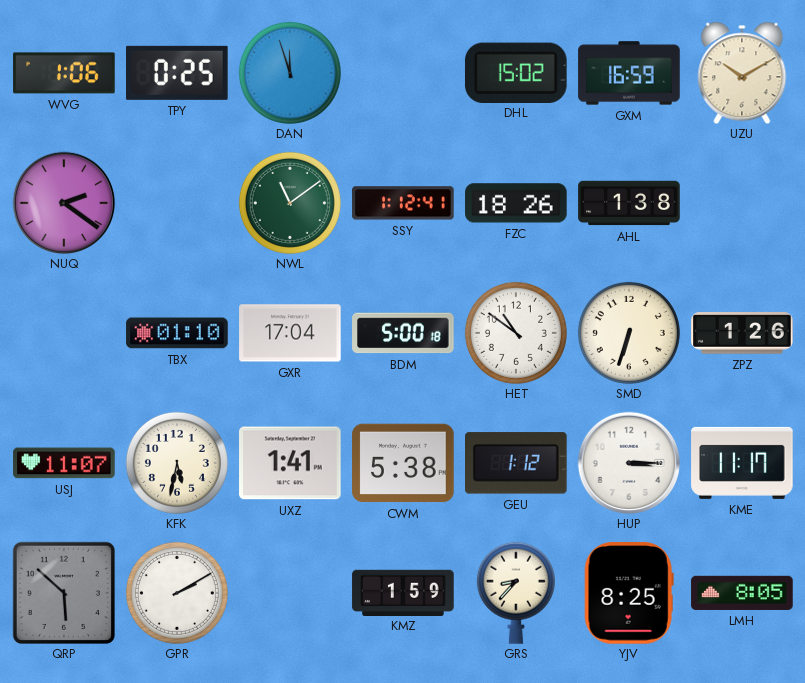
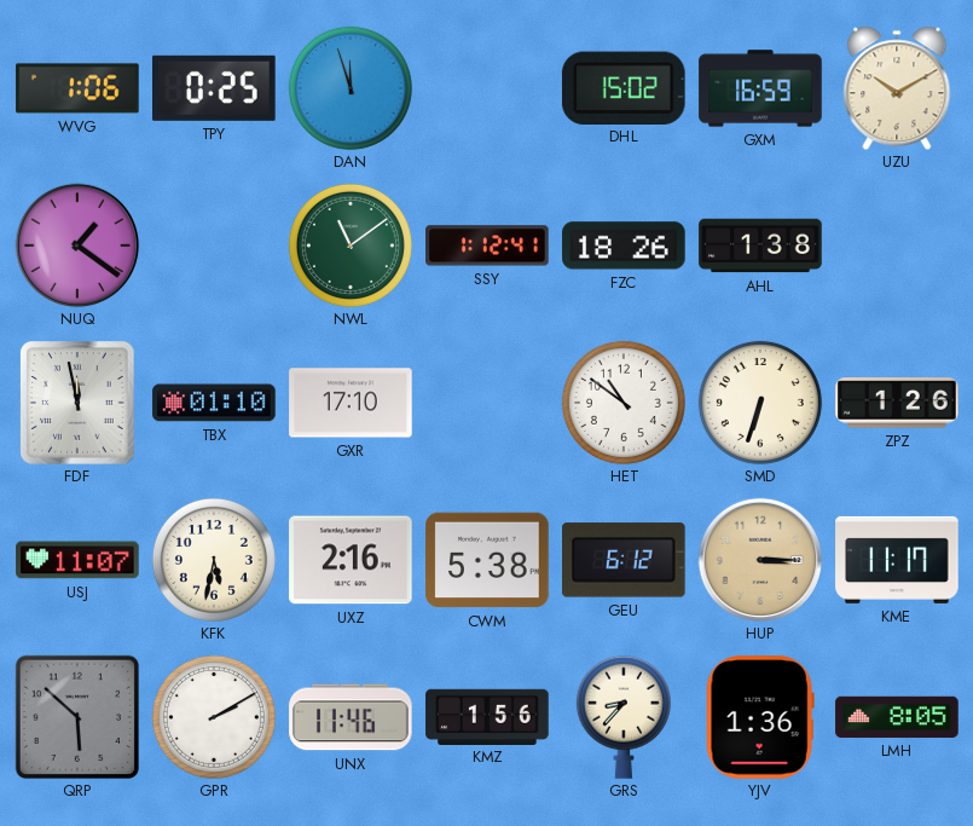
NUQ: 2:21 -> 1:21 (77, 246)
FDF: none -> 11:58 (77, 403)
GXR: 17:04 -> 17:10 (351, 403)
BDM: 5:00 -> none (403, 333)
UXZ: 1:41 -> 2:16 (351, 560)
GEU: 1:12 -> 6:12 (625, 560)
HUP dial: white -> champagne (760, 560)
UNX: none -> 11:46 (351, 717)
KMZ: 1:59 -> 1:56 (487, 716)
YJV: 8:25 -> 1:36 (760, 717)
